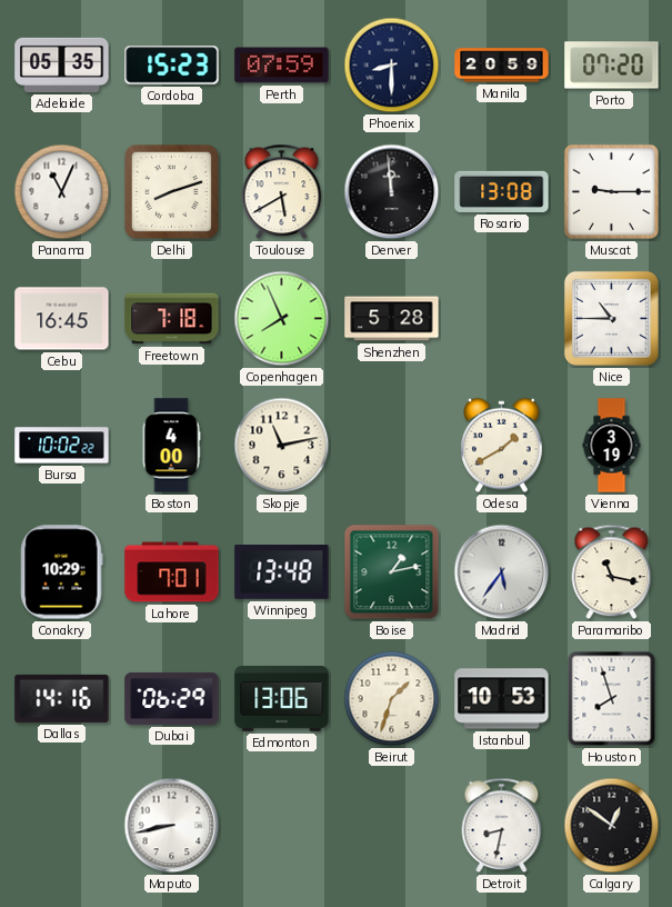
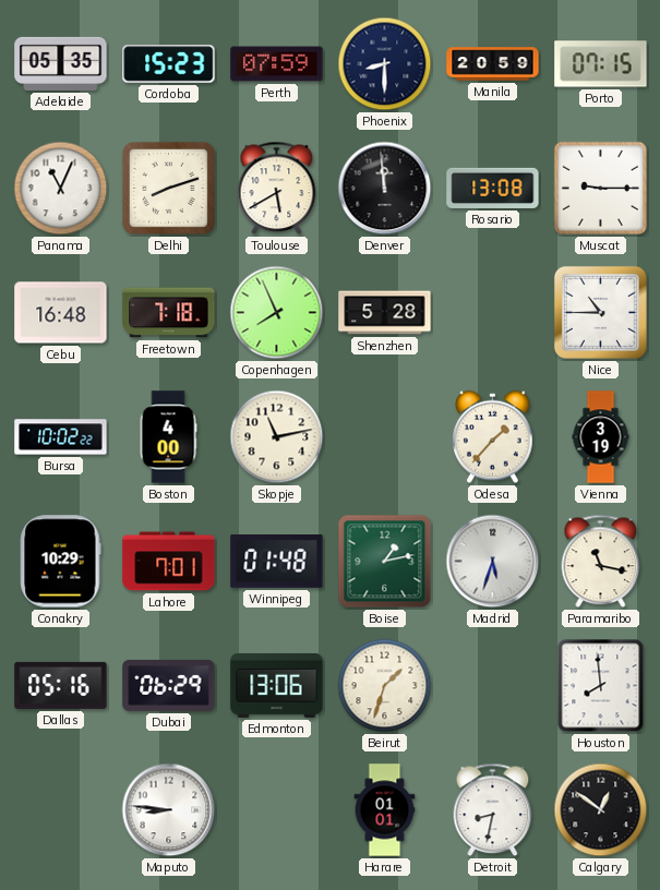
Porto: 07:20 -> 07:15 (601, 64)
Cebu: 16:45 -> 16:48 (61, 313)
Odesa: 1:40 -> 1:37 (493, 437)
Winnipeg: 13:48 -> 01:48 (277, 562)
Madrid: 5:36 -> 5:33 (493, 562)
Dallas: 14:16 -> 05:16 (61, 685)
Istanbul: 10:53 -> none (502, 699)
Houston: 7:57 -> 7:59 (601, 686)
Maputo: 8:43 -> 8:46 (169, 810)
Harare: none -> 01:01 (385, 810)
